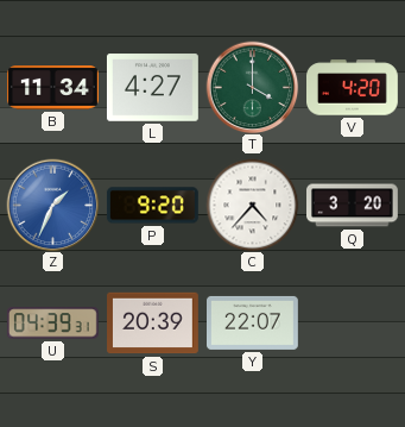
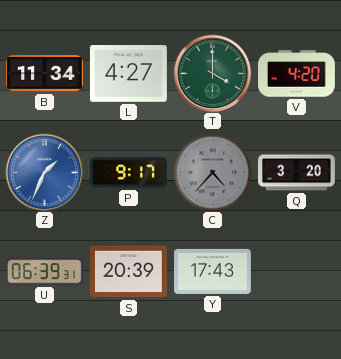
P: 9:20 -> 9:17 (128, 173)
C dial: white -> grey (212, 172)
U: 04:39 -> 06:39 (44, 272)
Y: 22:07 -> 17:43 (213, 271)
